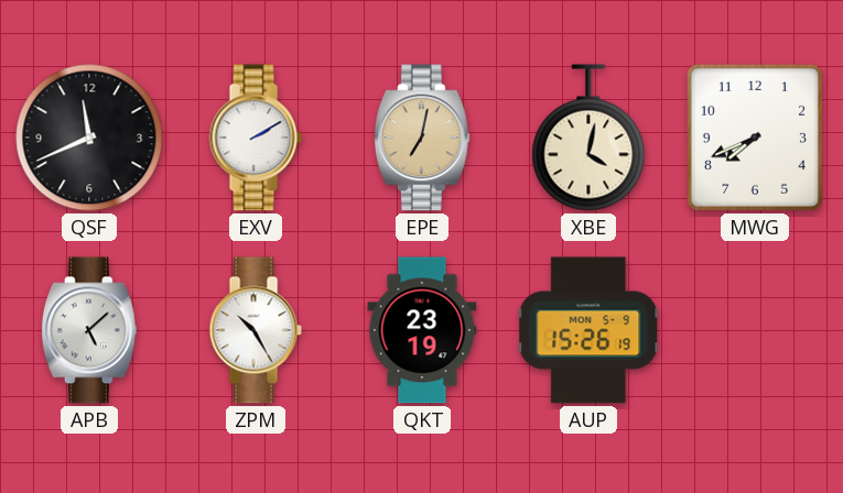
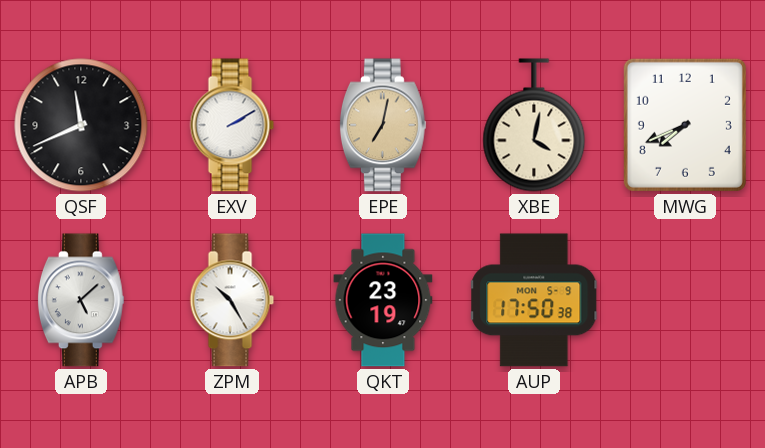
AUP: 15:26 -> 17:50 (535, 300)
